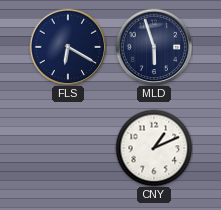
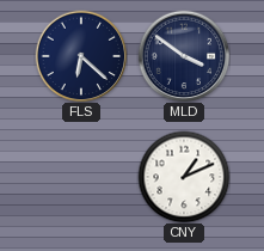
FLS: 6:20 -> 6:22 (81, 56)
MLD: 5:57 -> 3:51 (184, 56)
